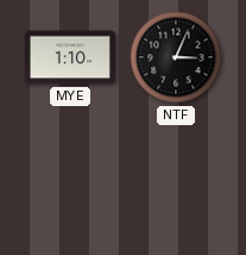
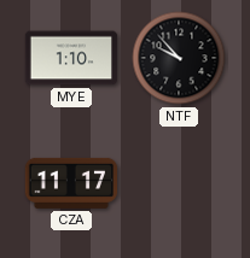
NTF: 3:04 -> 9:53 (179, 58)
CZA: none -> 11:17 (70, 183)
